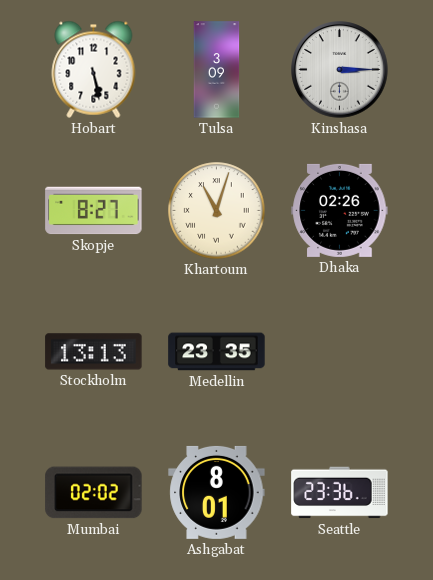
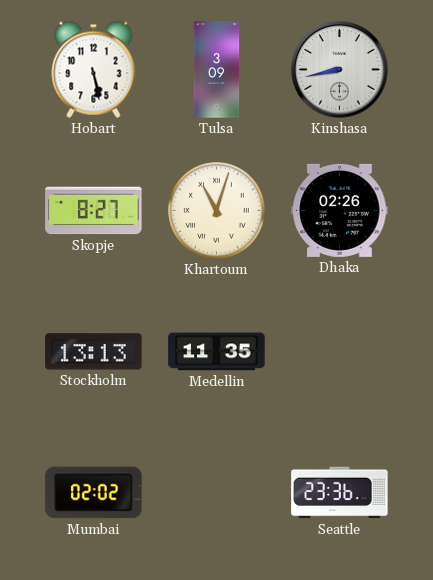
Kinshasa: 3:15 -> 8:43 (340, 70)
Medellin: 23:35 -> 11:35 (217, 352)
Ashgabat: 8:01 -> none (217, 492)
